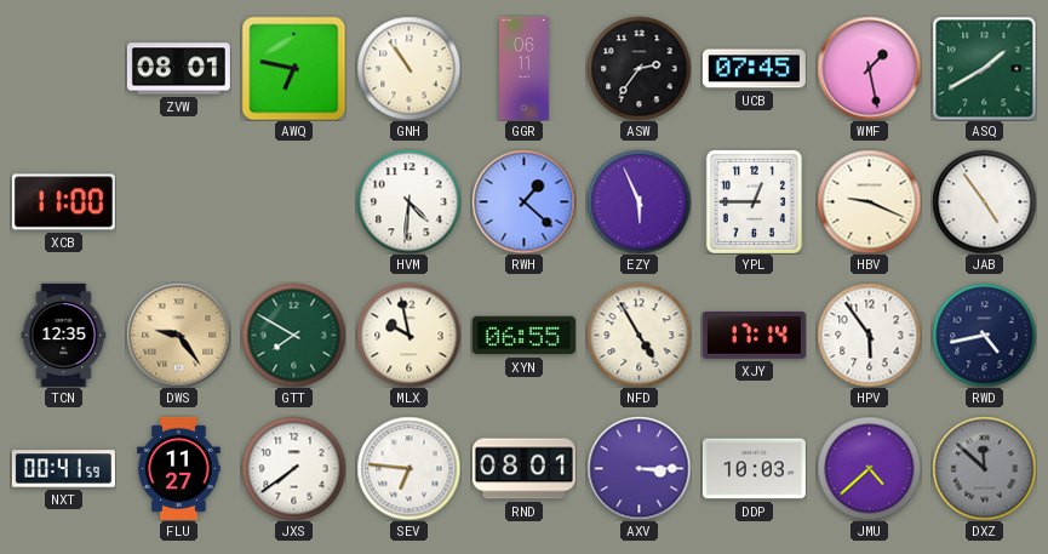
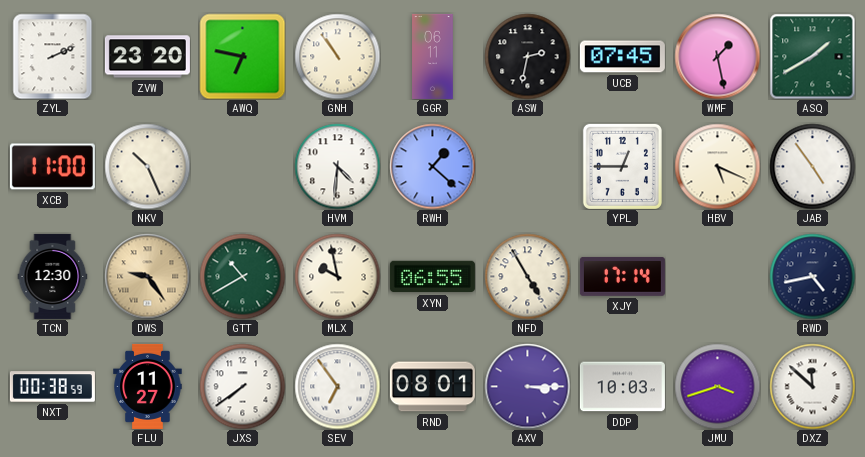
ZYL: none -> 2:11 (53, 56)
ZVW: 08:01 -> 23:20 (147, 57)
ASW: 2:36 -> 2:32 (527, 56)
NKV: none -> 10:26 (147, 166)
EZY: 5:56 -> none (638, 201)
HBV: 9:19 -> 5:19 (717, 166)
TCN: 12:35 -> 12:30 (53, 276)
GTT: 7:50 -> 10:40 (242, 276)
HPV: 5:54 -> none (869, 335)
NXT: 00:41 -> 00:38 (52, 387)
SEV: 6:46 -> 6:54 (337, 386)
JMU: 4:38 -> 3:42 (717, 386)
DXZ dial: grey -> white (812, 386)
